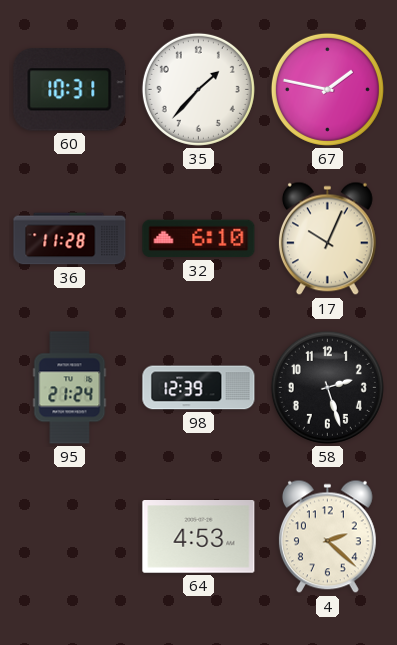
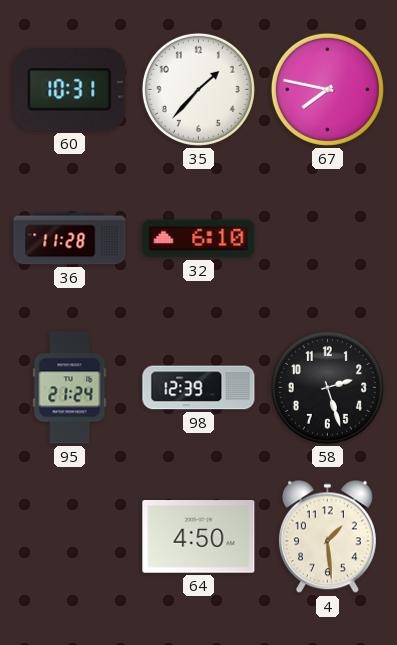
67: 1:47 -> 7:47 (327, 89)
17: 10:04 -> none (327, 239)
64: 4:53 -> 4:50 (199, 537)
4: 2:22 -> 1:29 (327, 537)
